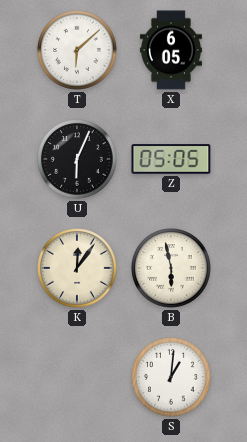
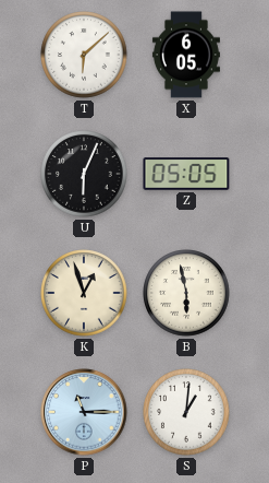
K: 12:06 -> 12:57 (84, 293)
P: none -> 11:15 (84, 412)
